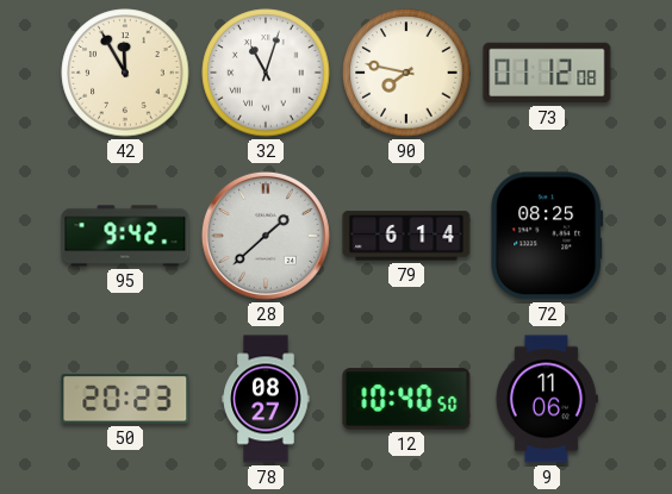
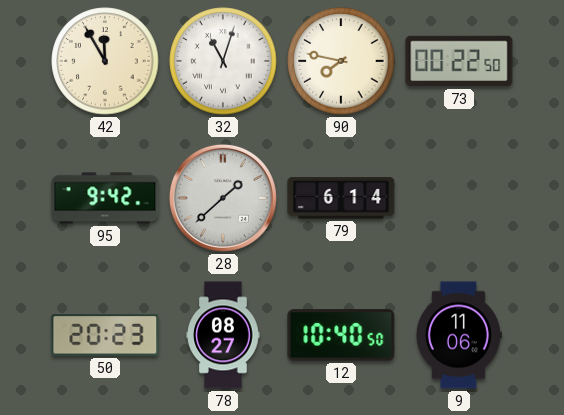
73: 01:12 -> 00:22 (459, 61)
72: 08:25 -> none (547, 236)
